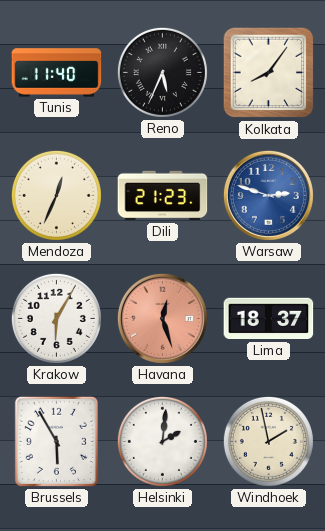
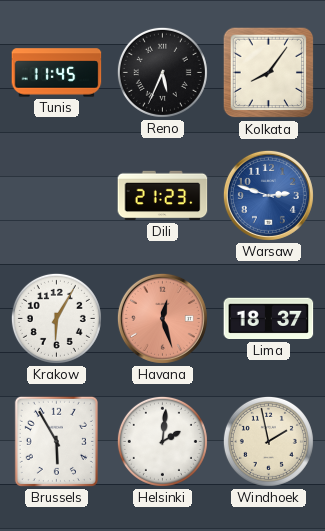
Tunis: 11:40 -> 11:45 (57, 73)
Mendoza: 12:34 -> none (56, 195)
